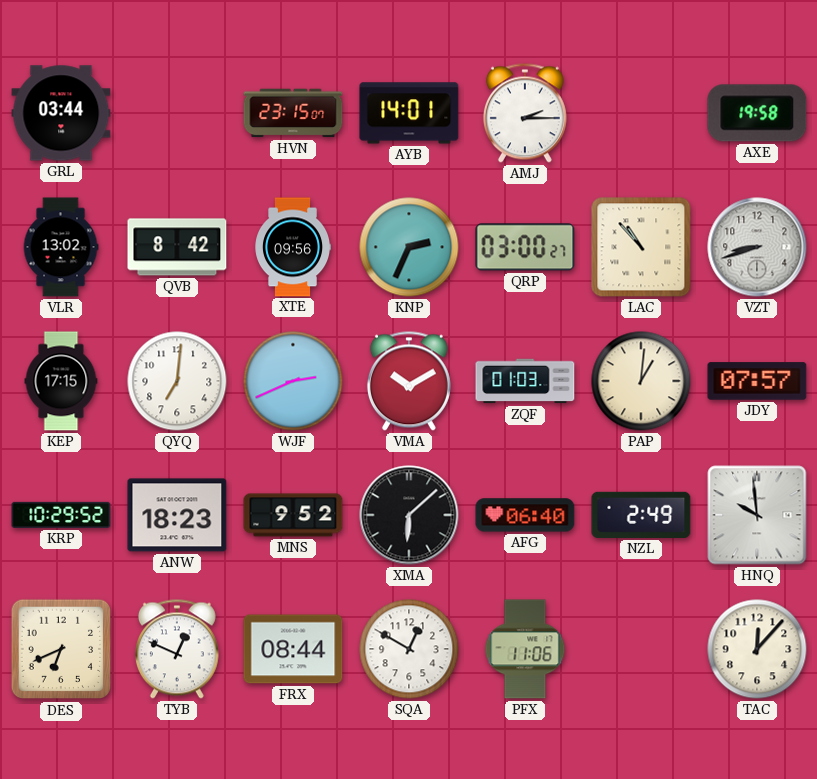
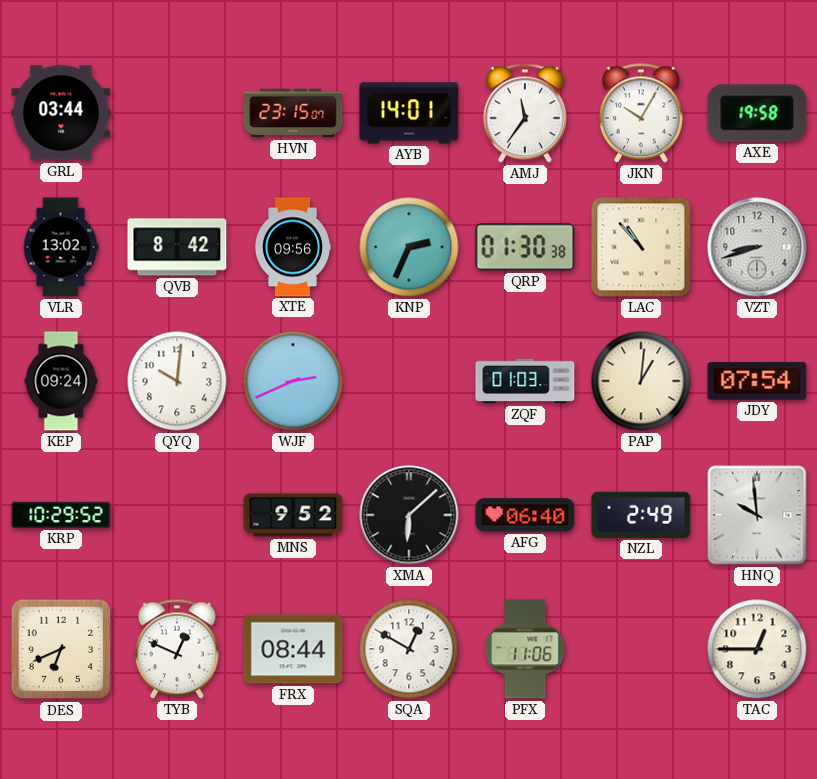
AMJ: 2:15 -> 11:36 (525, 113)
JKN: none -> 10:05 (641, 113)
QRP: 03:00 -> 01:30 (525, 247)
KEP: 17:15 -> 09:24 (61, 381)
QYQ: 7:01 -> 10:01 (177, 381)
VMA: 10:10 -> none (409, 381)
JDY: 07:57 -> 07:54 (757, 381)
ANW: 18:23 -> none (177, 515)
TAC: 12:07 -> 12:45 (757, 649)
